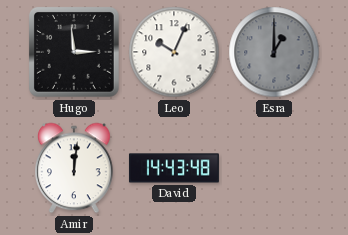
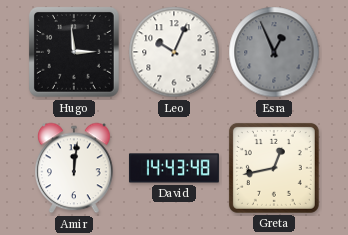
Esra: 1:00 -> 12:56 (274, 52)
Greta: none -> 12:43 (274, 168)
